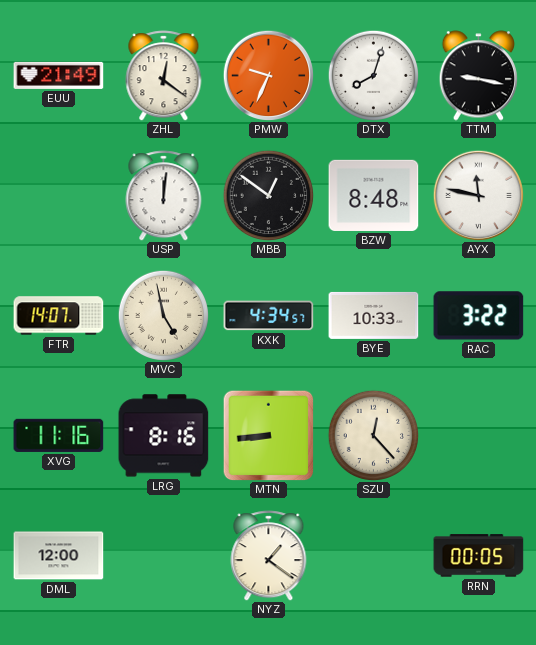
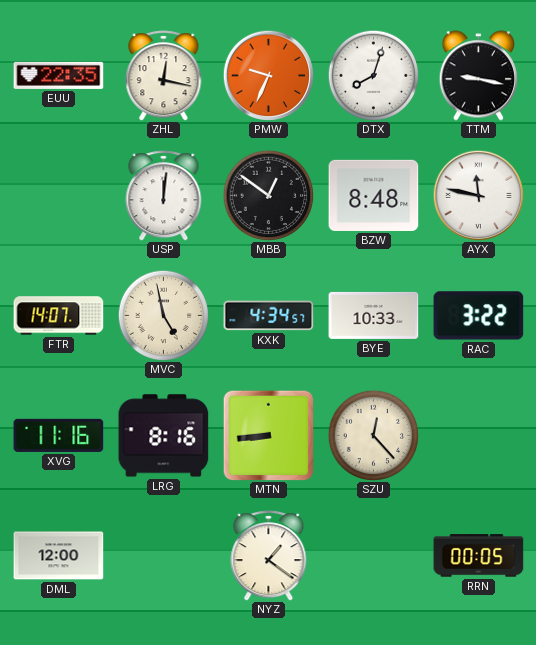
EUU: 21:49 -> 22:35 (59, 75)
ZHL: 12:21 -> 12:17 (164, 76)
